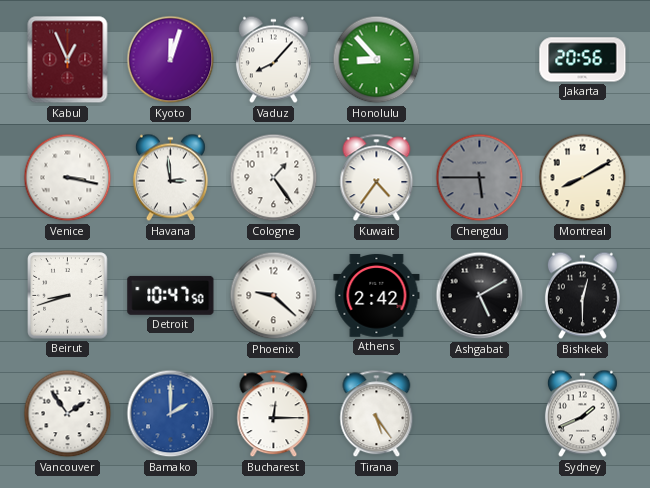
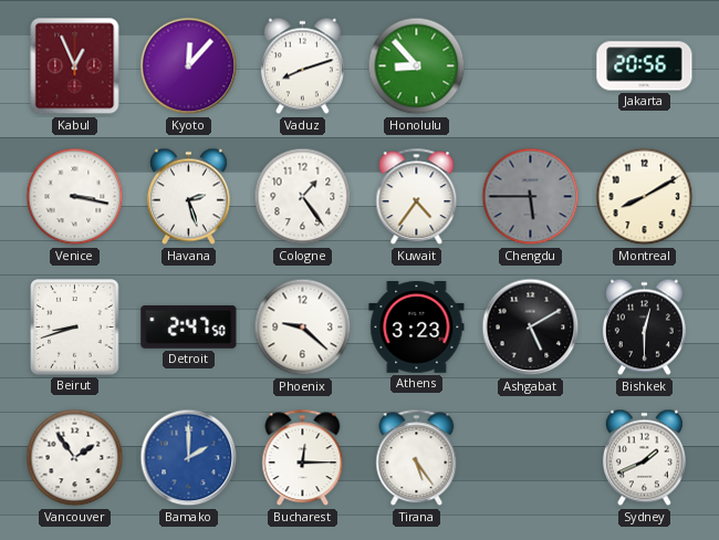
Kyoto: 12:03 -> 12:07 (189, 66)
Vaduz: 8:07 -> 8:12 (302, 66)
Havana: 2:59 -> 2:27 (188, 197)
Detroit: 10:47 -> 2:47 (189, 326)
Athens: 2:42 -> 3:23 (417, 328)
